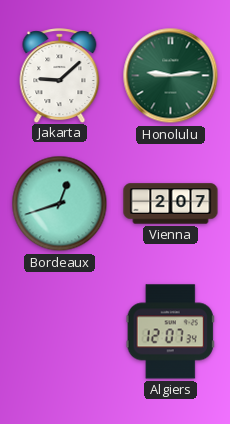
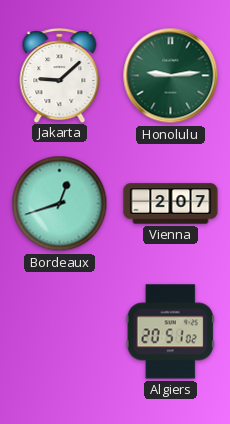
Algiers: 12:07 -> 20:51 (170, 332)
